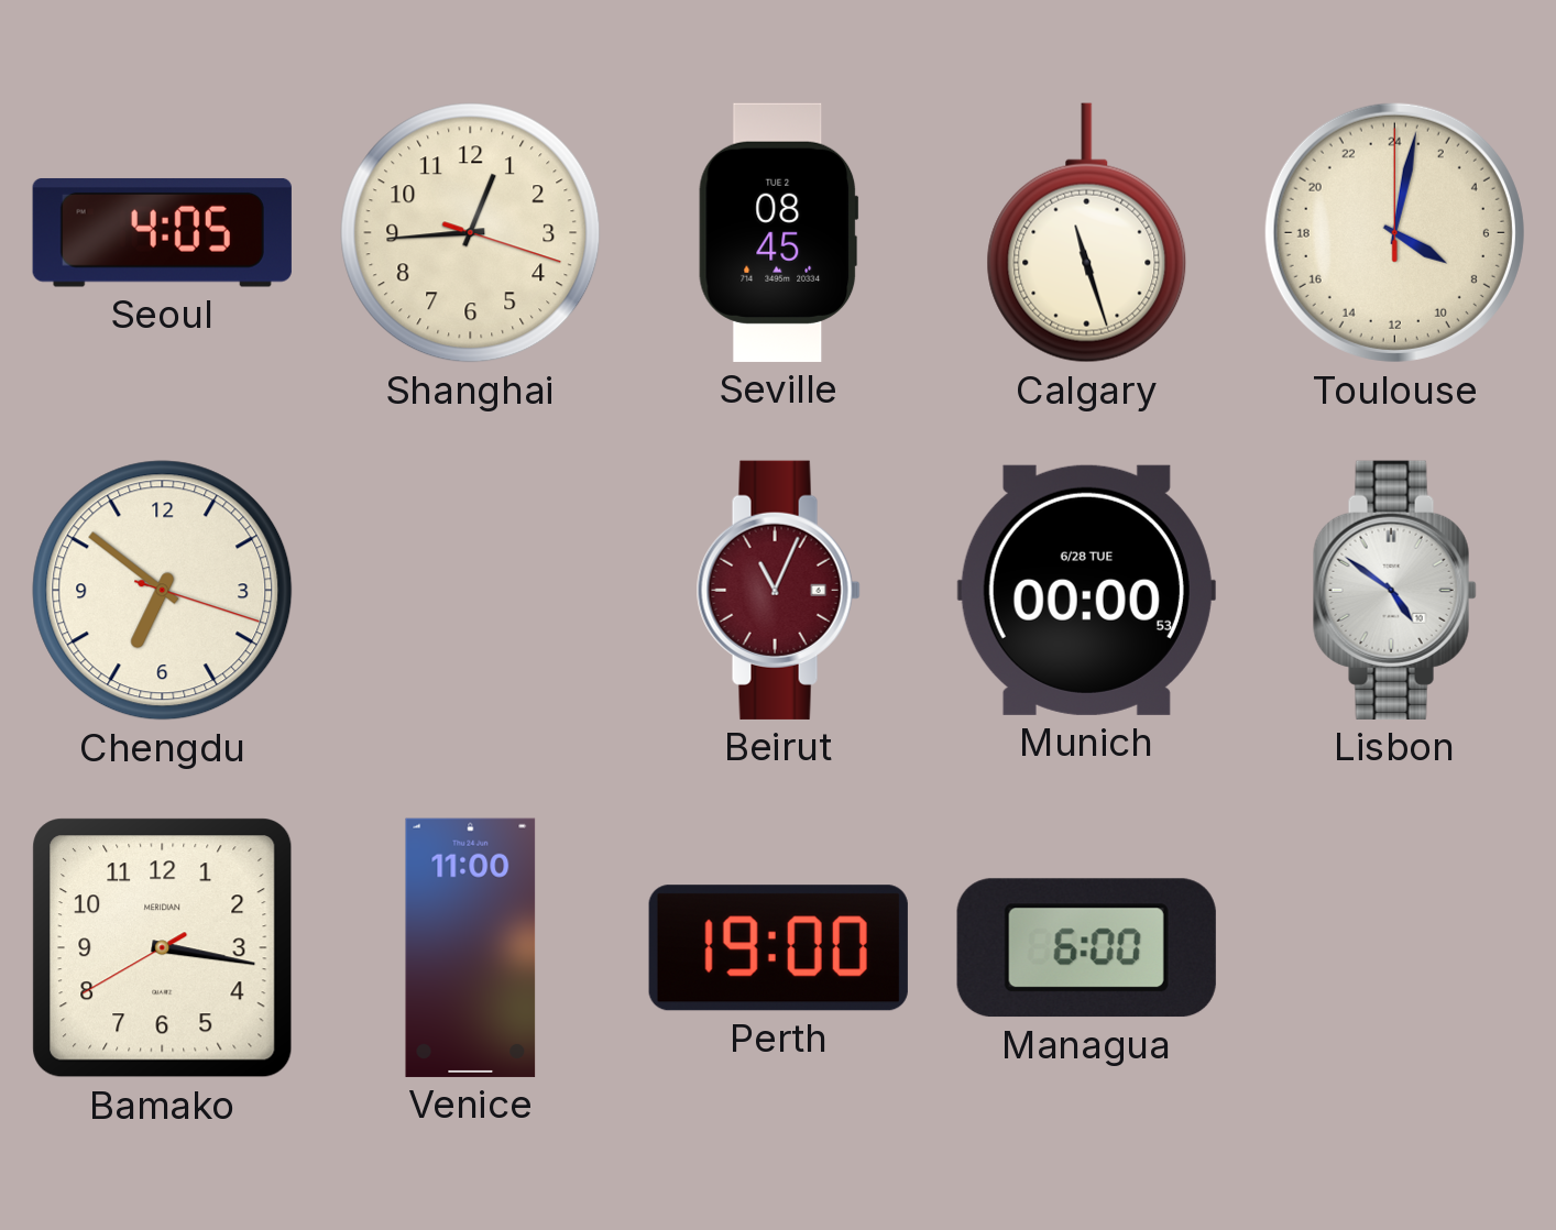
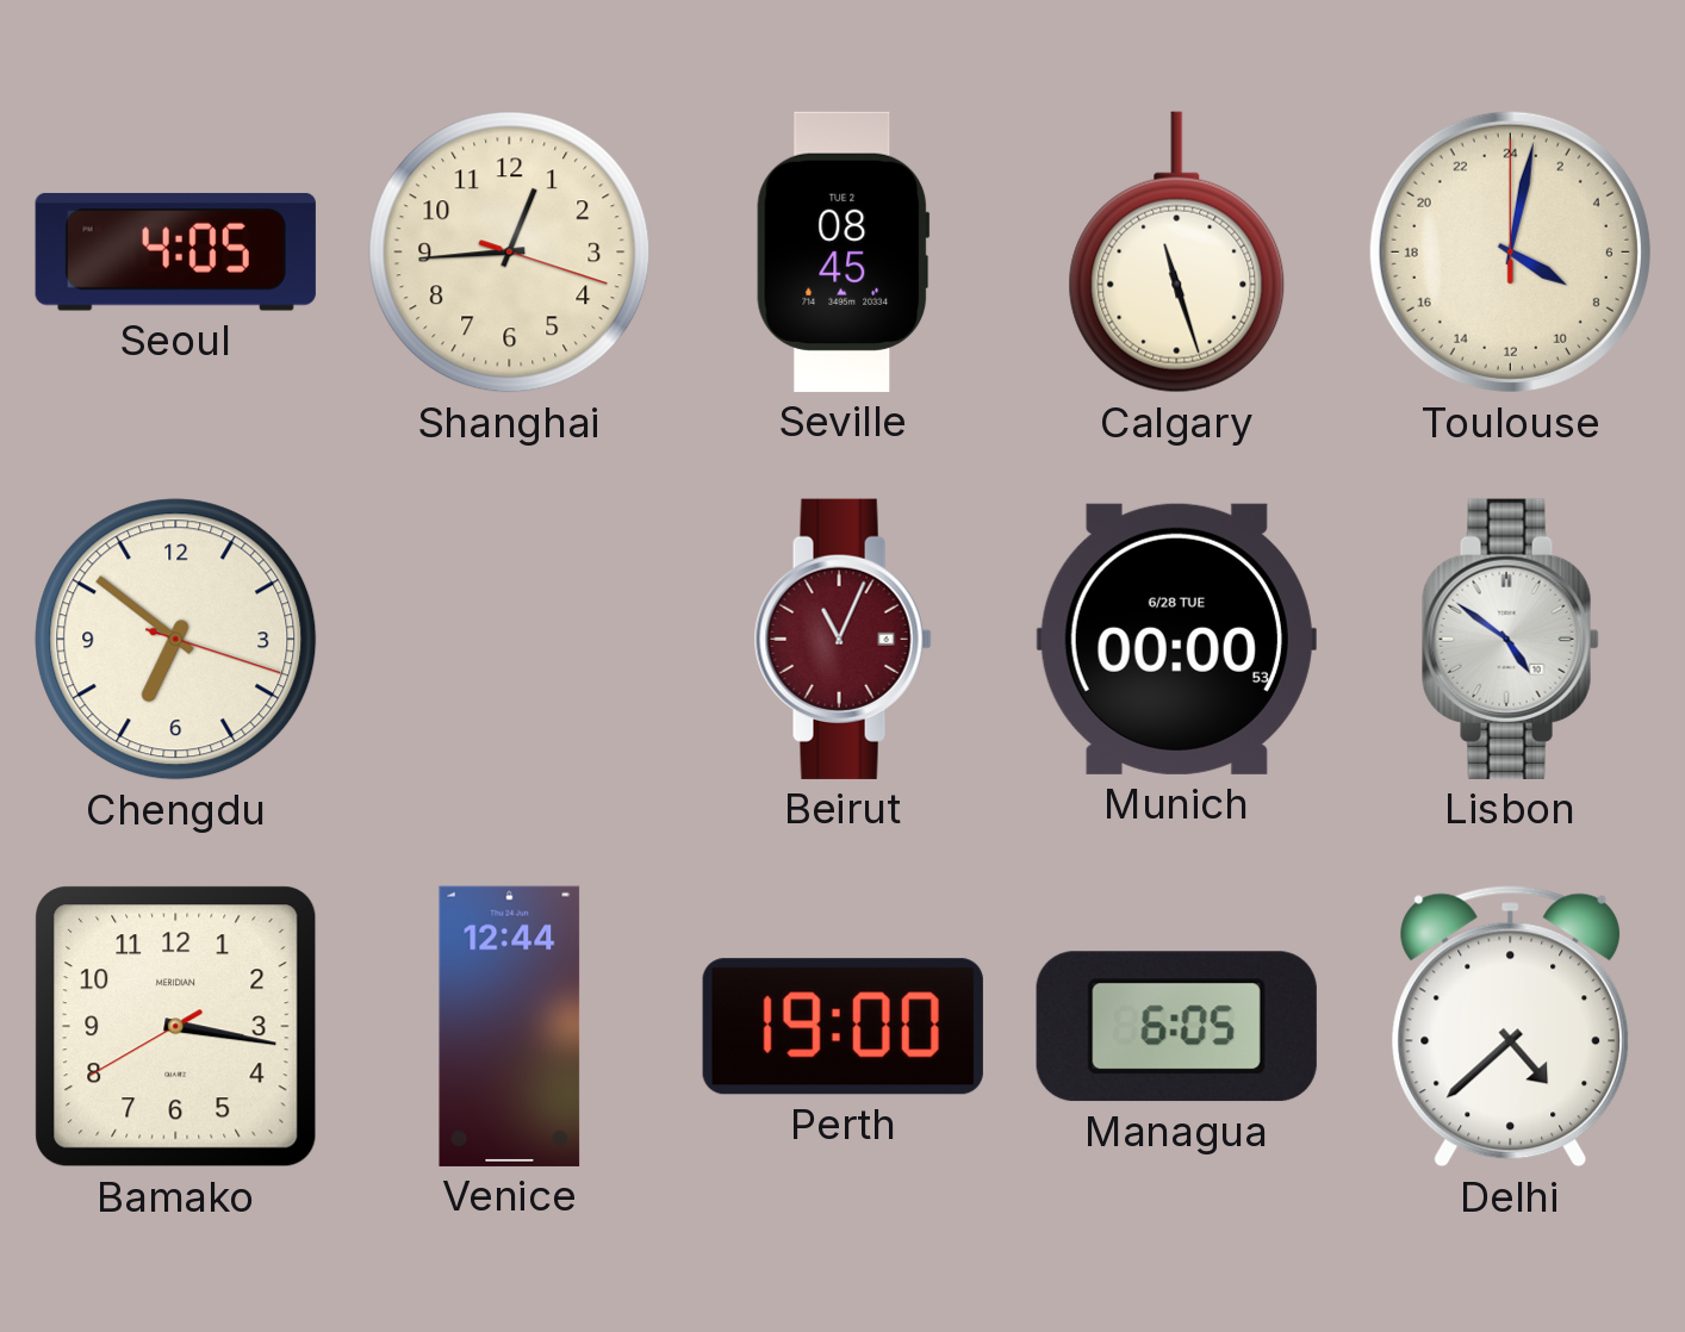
Venice: 11:00 -> 12:44 (510, 1026)
Managua: 6:00 -> 6:05 (1176, 1027)
Delhi: none -> 4:38 (1511, 1027)
